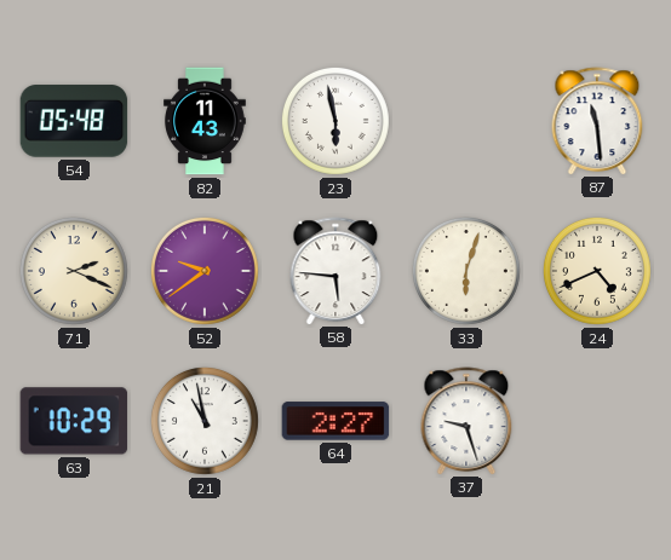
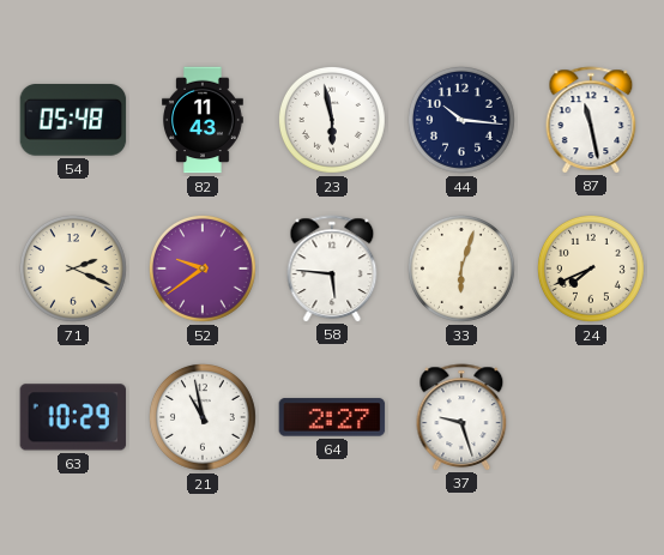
44: none -> 10:16 (461, 120)
87: 11:29 -> 11:28 (591, 120)
24: 4:41 -> 7:41 (591, 269)
